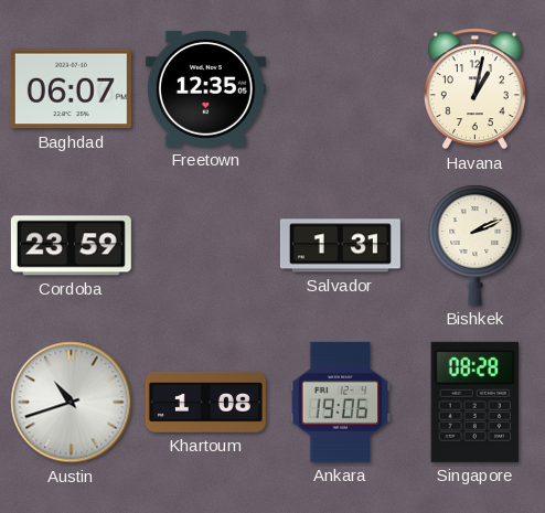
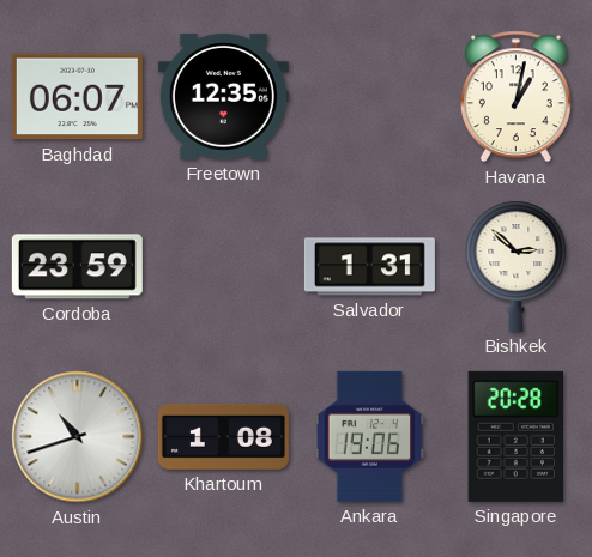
Bishkek: 2:11 -> 2:52 (517, 266)
Singapore: 08:28 -> 20:28 (515, 436)
